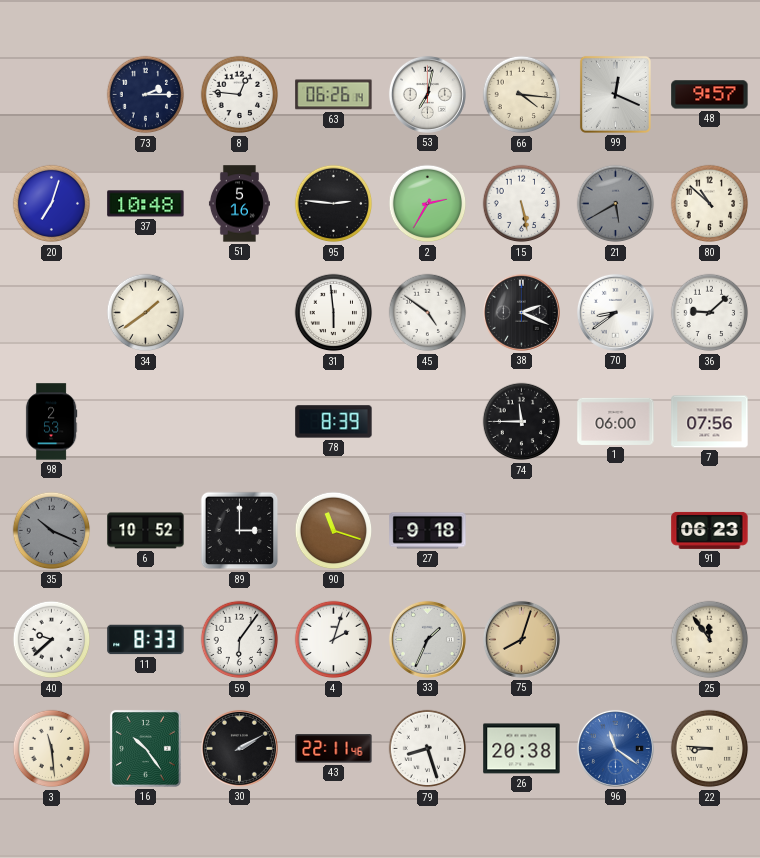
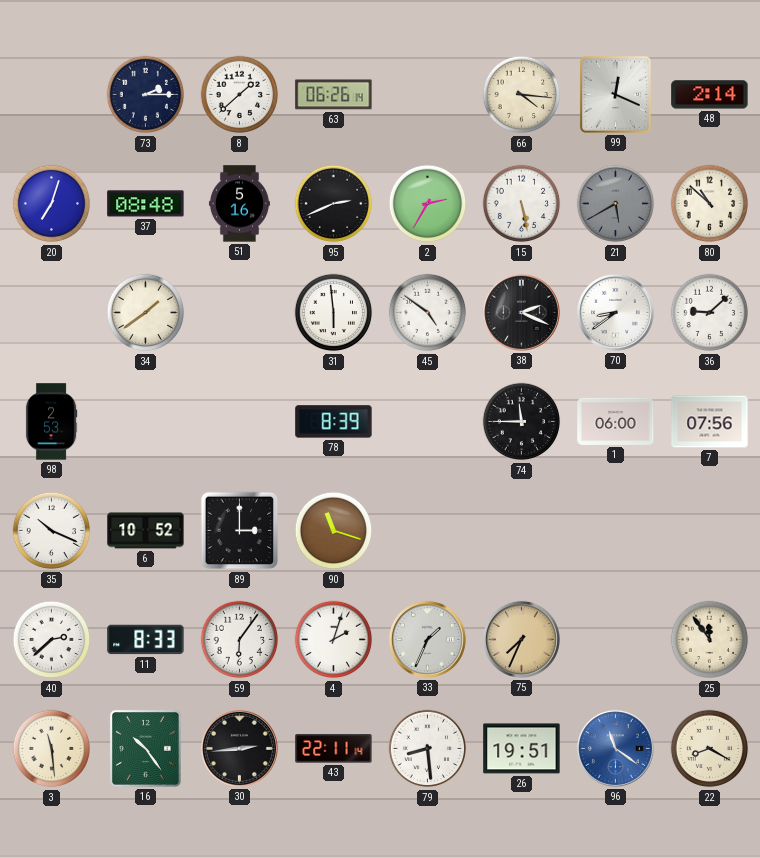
8: 12:46 -> 1:38 (240, 95)
53: 7:02 -> none (427, 94)
48: 9:57 -> 2:14 (710, 95)
37: 10:48 -> 08:48 (146, 204)
95: 2:46 -> 2:41 (334, 204)
35 dial: grey -> white (52, 531)
27: 9:18 -> none (428, 531)
91: 06:23 -> none (710, 530)
40: 9:38 -> 2:38 (52, 640)
75: 8:03 -> 7:34 (521, 639)
30: 2:10 -> 2:44 (239, 748)
43: 22:11:46 -> 22:11:14 (334, 749)
79: 8:27 -> 8:29 (428, 749)
26: 20:38 -> 19:51 (522, 749)
22: 8:46 -> 8:20 (710, 749)
